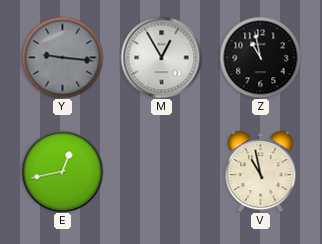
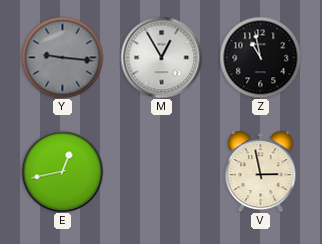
V: 10:58 -> 2:58 (261, 171)
